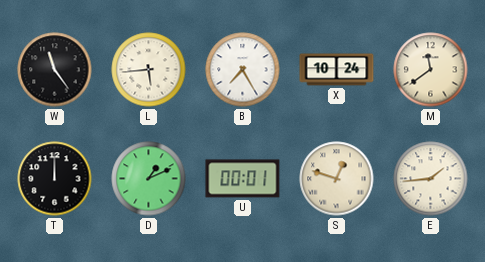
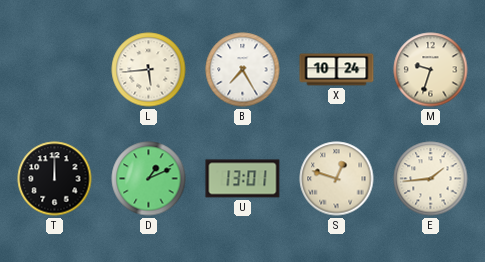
W: 11:24 -> none (55, 70)
M: 11:39 -> 9:33 (431, 70)
U: 00:01 -> 13:01 (243, 179)
